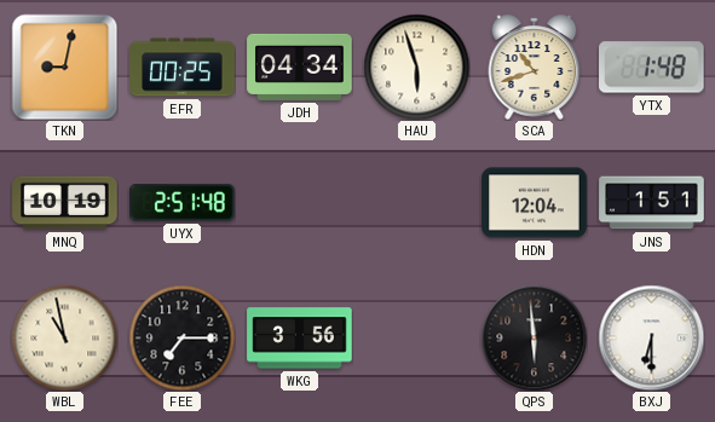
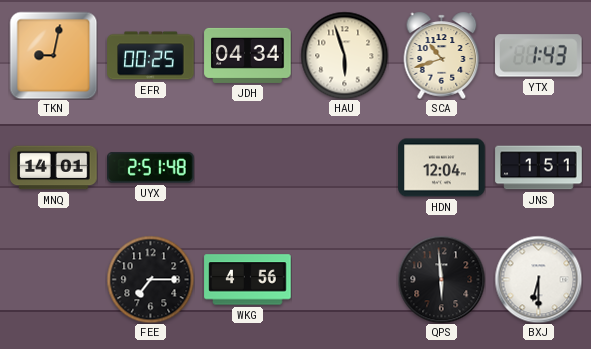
YTX: 1:48 -> 1:43 (539, 56)
MNQ: 10:19 -> 14:01 (54, 168)
WBL: 10:58 -> none (64, 337)
WKG: 3:56 -> 4:56 (248, 280)
